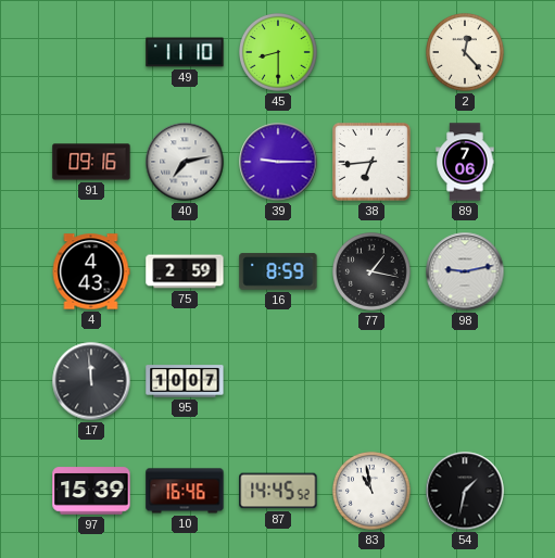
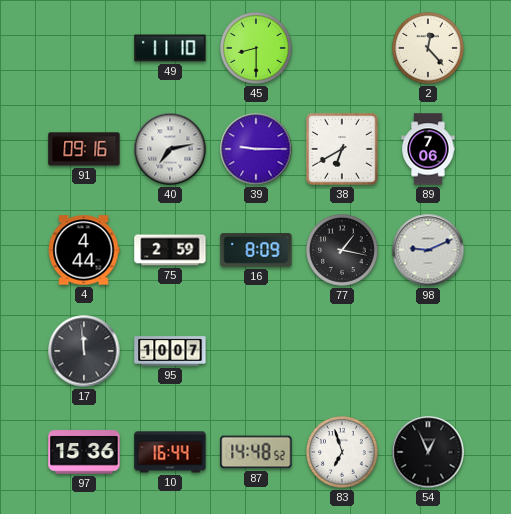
38: 6:44 -> 6:40 (343, 150)
4: 4:43 -> 4:44 (84, 250)
16: 8:59 -> 8:09 (256, 250)
98: 9:13 -> 9:11 (428, 250)
97: 15:39 -> 15:36 (84, 452)
10: 16:46 -> 16:44 (170, 452)
87: 14:45 -> 14:48 (256, 452)
83: 10:58 -> 6:57 (343, 453)
54: 1:32 -> 12:56 (428, 452)
